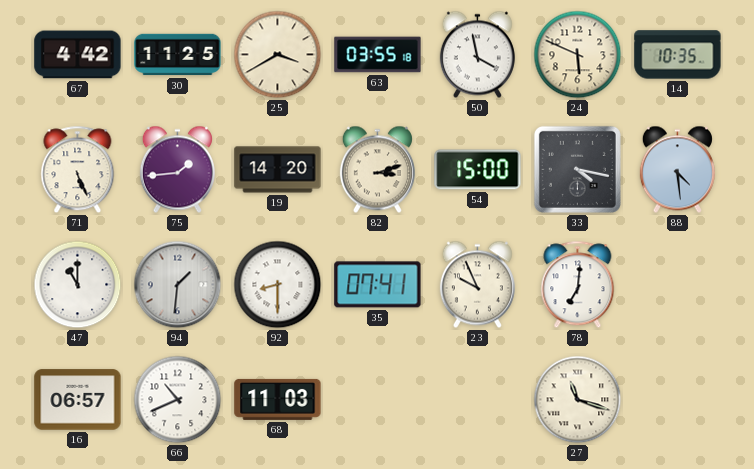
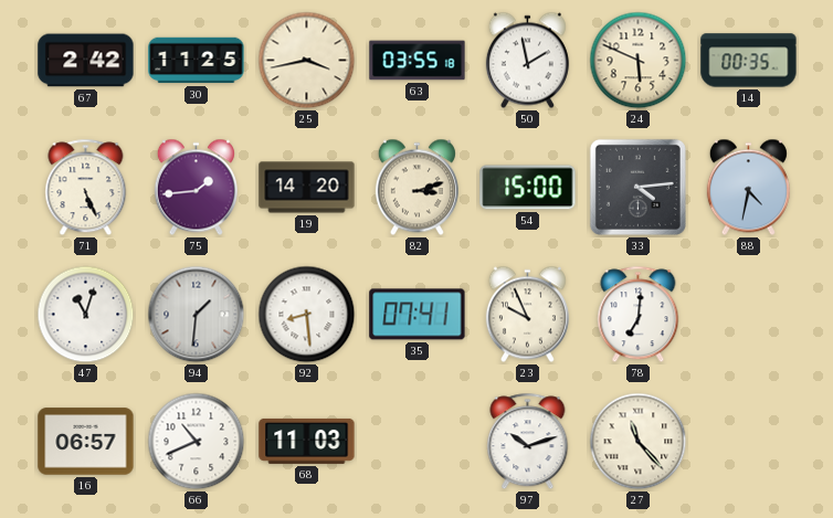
67: 4:42 -> 2:42 (86, 61)
25: 3:40 -> 3:43 (307, 61)
50: 3:58 -> 1:58 (527, 61)
14: 10:35 -> 00:35 (749, 61)
33: 4:17 -> 4:14 (637, 187)
88: 4:29 -> 4:32 (748, 188)
47: 11:00 -> 11:03 (86, 315)
92: 8:30 -> 8:29 (307, 315)
97: none -> 10:12 (528, 442)
27: 11:18 -> 11:23 (639, 442)
